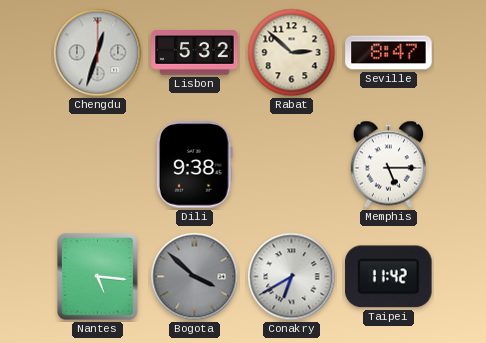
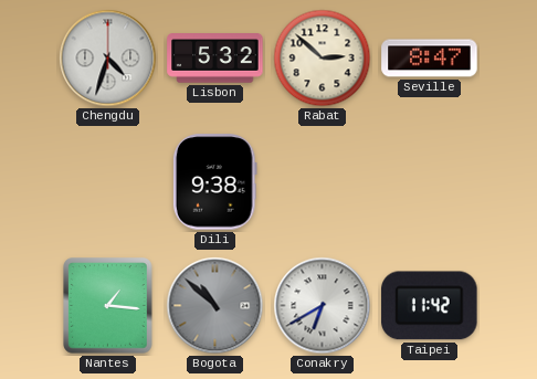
Chengdu: 12:33 -> 4:33 (108, 59)
Memphis: 5:15 -> none (388, 165)
Nantes: 5:16 -> 1:16 (108, 306)
Bogota: 3:52 -> 10:52 (215, 306)
